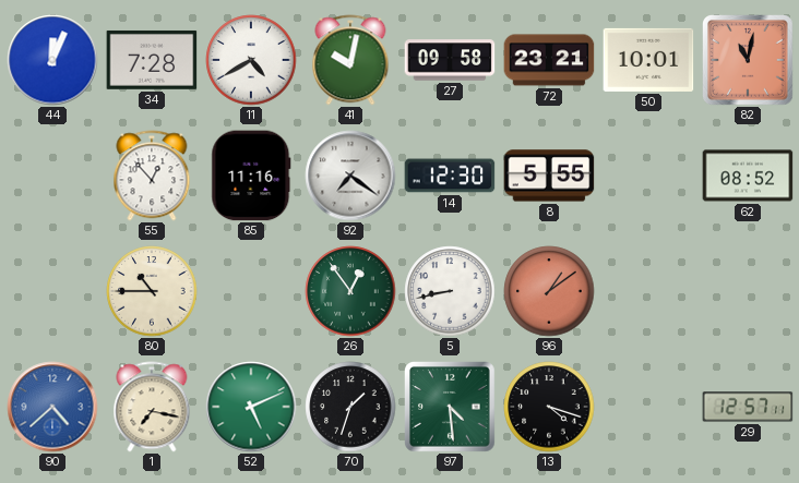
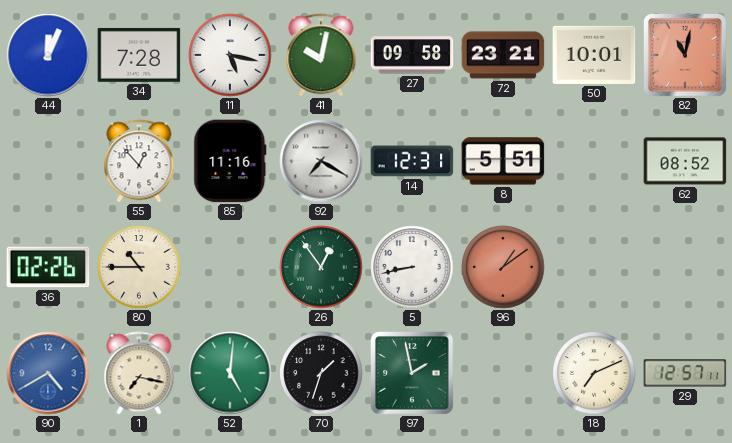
11: 4:40 -> 5:17 (230, 55)
92: 7:21 -> 7:20 (321, 161)
14: 12:30 -> 12:31 (412, 161)
8: 5:55 -> 5:51 (503, 161)
36: none -> 02:26 (48, 267)
90: 4:38 -> 4:40 (48, 373)
52: 5:11 -> 5:01 (230, 373)
97: 4:29 -> 1:58 (413, 374)
13: 4:18 -> none (549, 407)
18: none -> 7:11 (594, 373)
